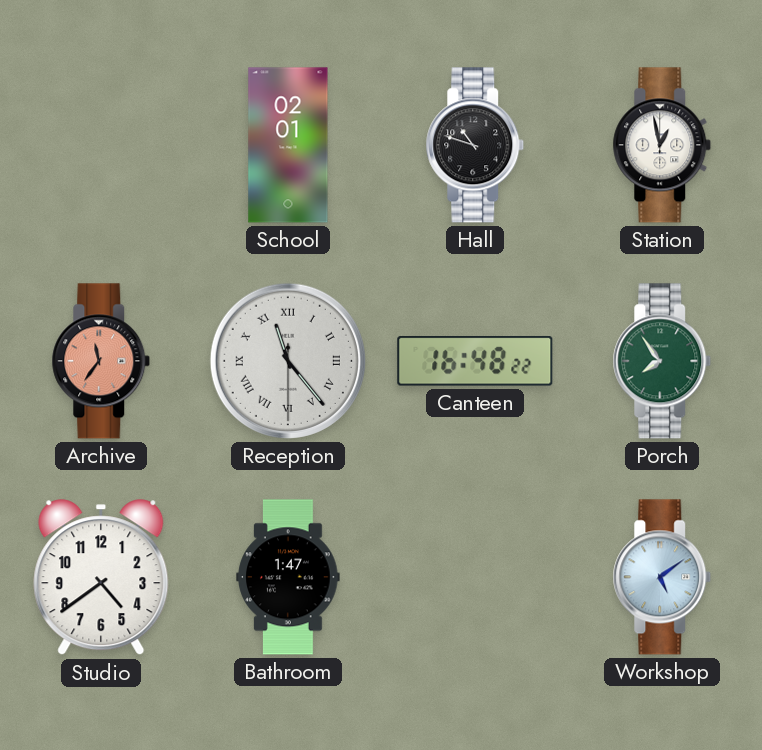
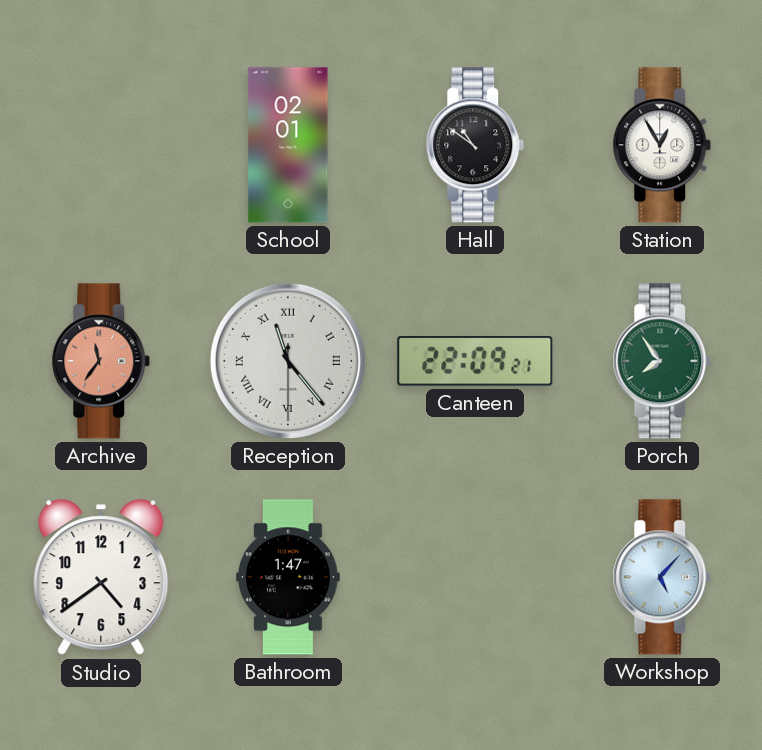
Hall: 10:48 -> 10:51 (475, 145)
Station: 12:58 -> 12:55 (662, 145)
Canteen: 16:48 -> 22:09 (475, 361)
Workshop: 5:09 -> 5:07 (662, 577)
